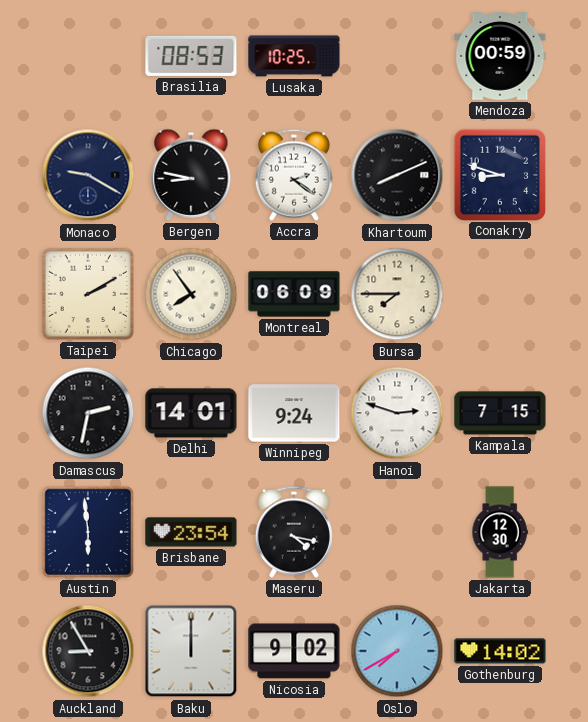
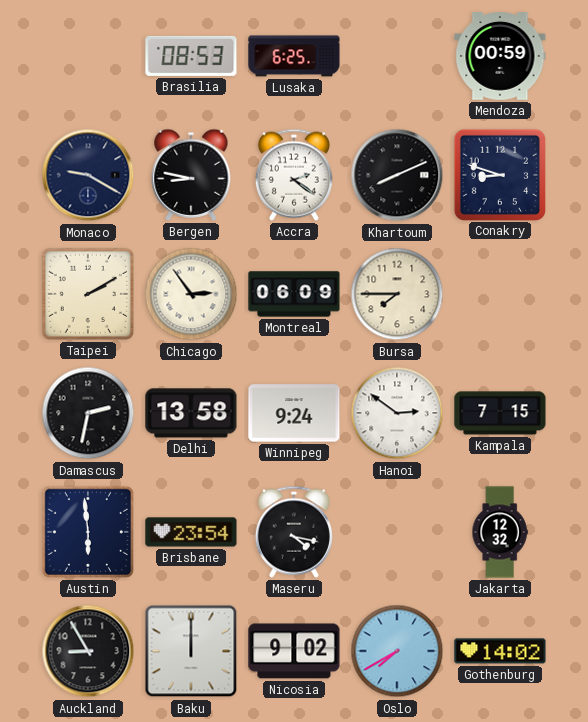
Lusaka: 10:25 -> 6:25 (294, 56)
Chicago: 7:54 -> 2:54 (191, 294)
Delhi: 14:01 -> 13:58 (191, 413)
Hanoi: 2:48 -> 2:51 (397, 413)
Jakarta: 12:30 -> 12:32 (500, 532)
